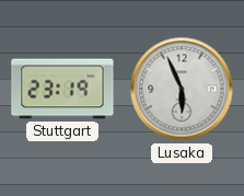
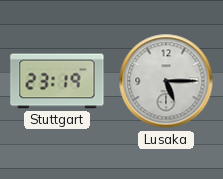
Lusaka: 5:56 -> 5:15 (166, 81)
